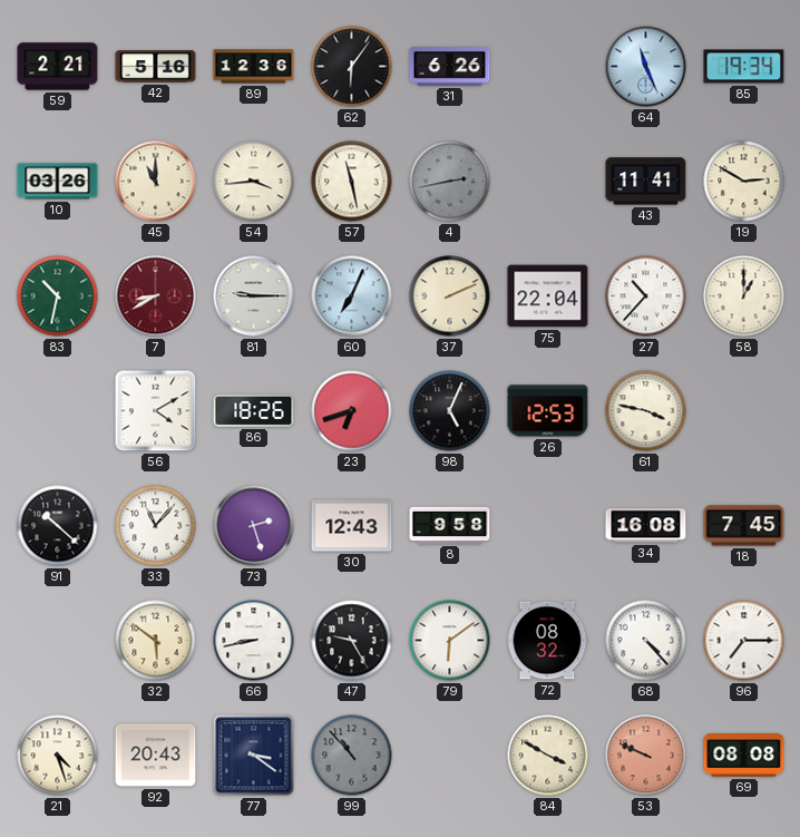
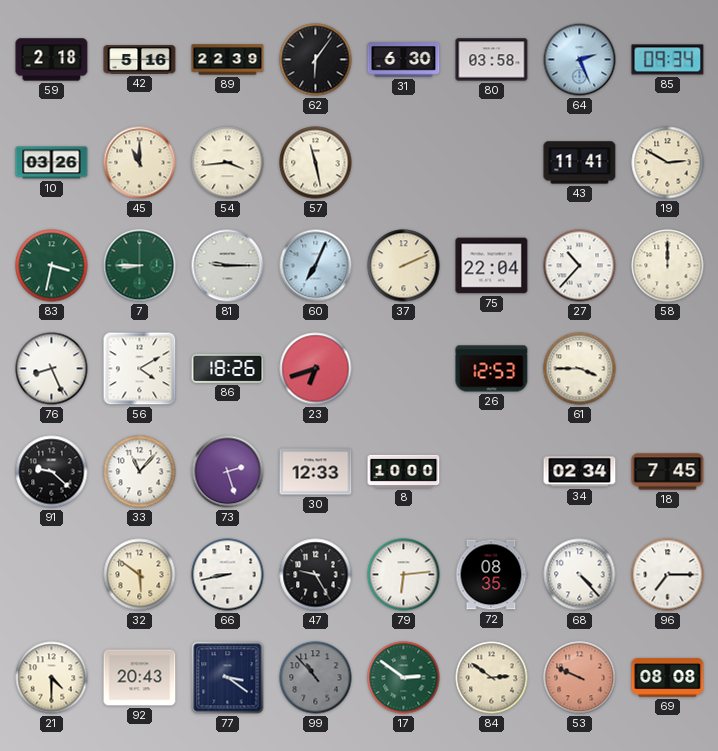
59: 2:21 -> 2:18 (52, 60)
89: 12:36 -> 22:39 (228, 60)
31: 6:26 -> 6:30 (404, 60)
80: none -> 03:58 (492, 60)
64: 11:26 -> 2:26 (580, 60)
85: 19:34 -> 09:34 (668, 60)
4: 2:43 -> none (450, 182)
83: 10:32 -> 3:32 (52, 266)
7: 8:40 -> 8:45 (140, 266)
7 dial: burgundy -> green (140, 266)
58: 1:00 -> 12:00 (668, 266)
76: none -> 8:26 (52, 369)
98: 5:04 -> none (450, 411)
61: 3:47 -> 3:45 (580, 369)
91: 10:22 -> 9:22 (52, 472)
30: 12:43 -> 12:33 (316, 472)
8: 9:58 -> 10:00 (404, 471)
34: 16:08 -> 02:34 (580, 472)
79: 6:09 -> 6:14 (404, 575)
72: 08:32 -> 08:35 (491, 575)
21: 4:27 -> 4:30 (52, 678)
17: none -> 2:51 (404, 678)
84: 3:50 -> 2:51 (492, 678)
